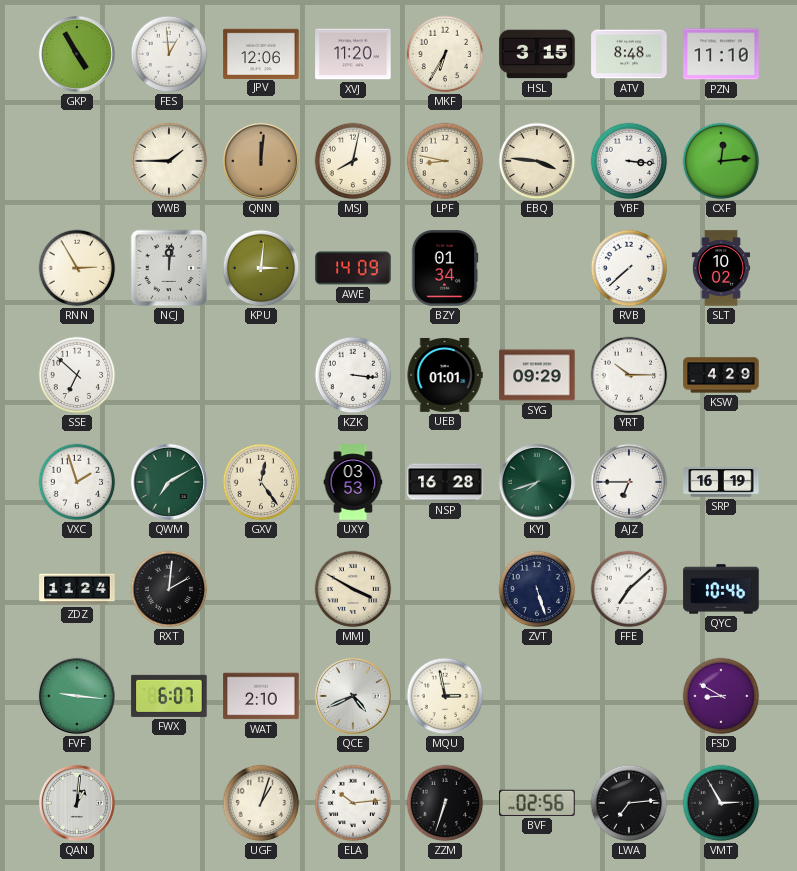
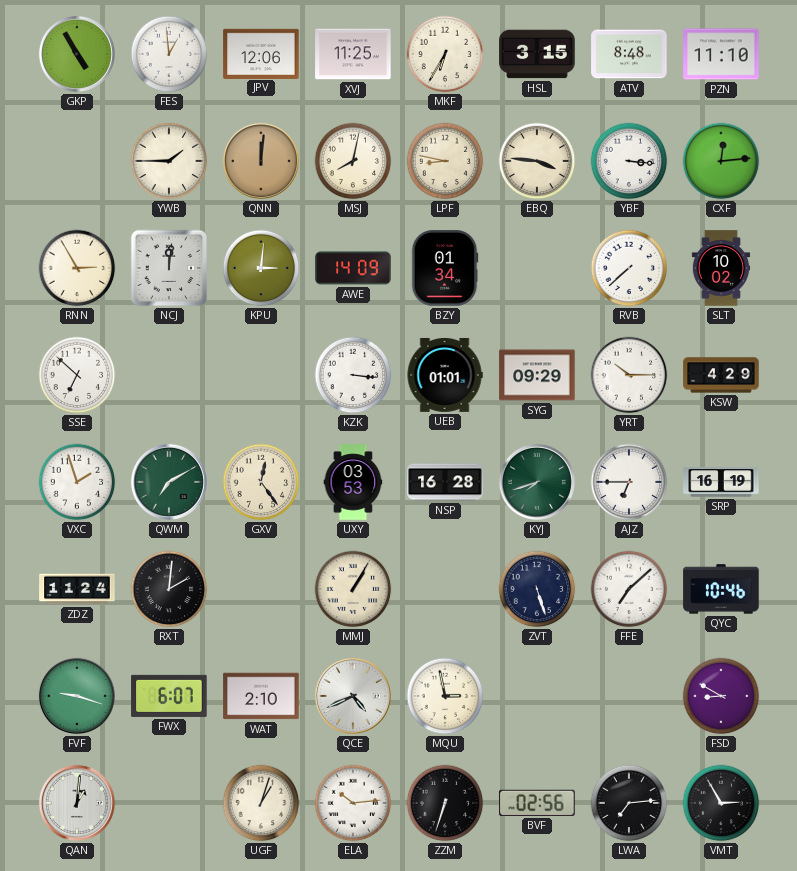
XVJ: 11:20 -> 11:25 (353, 54)
MMJ: 3:50 -> 1:05 (353, 589)
FVF: 9:16 -> 9:18 (77, 696)
